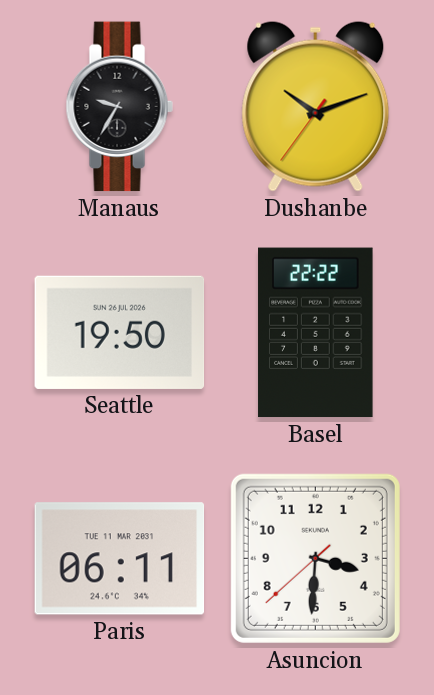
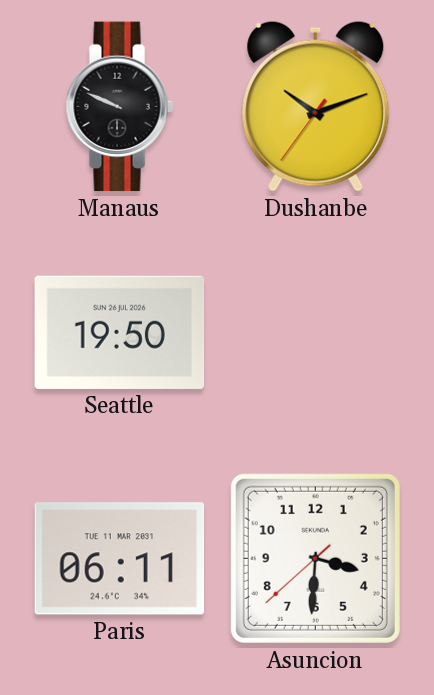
Manaus: 9:35 -> 9:49 (119, 107)
Basel: 22:22 -> none (316, 333)
